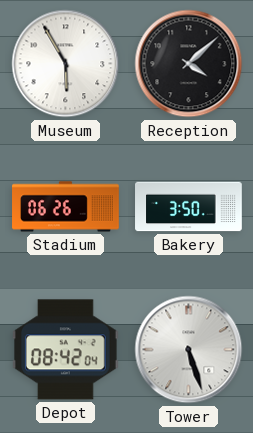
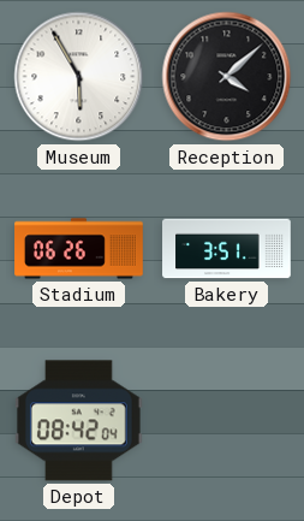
Bakery: 3:50 -> 3:51 (227, 249)
Tower: 5:27 -> none (189, 350)
